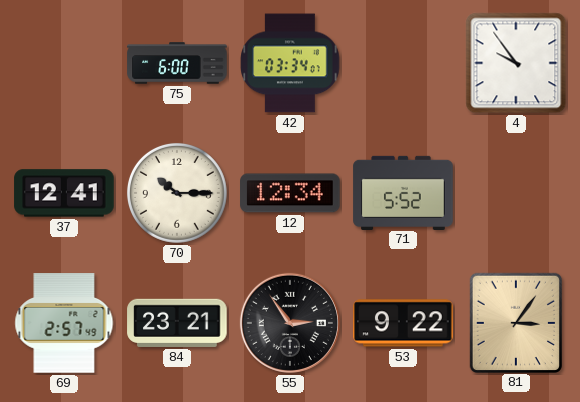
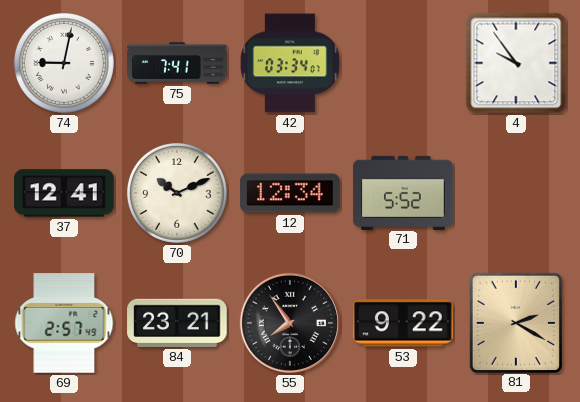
74: none -> 9:02 (64, 63)
75: 6:00 -> 7:41 (177, 63)
70: 10:15 -> 10:11 (177, 193)
55: 2:54 -> 7:54 (290, 323)
81: 3:06 -> 2:20 (515, 322)
